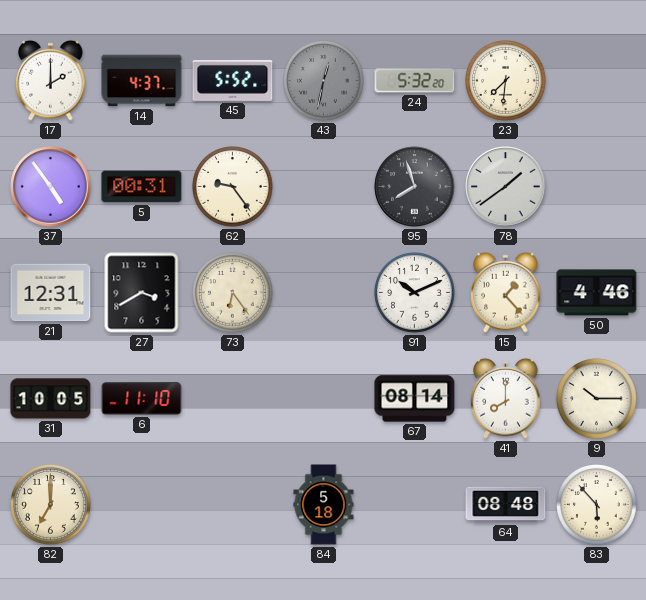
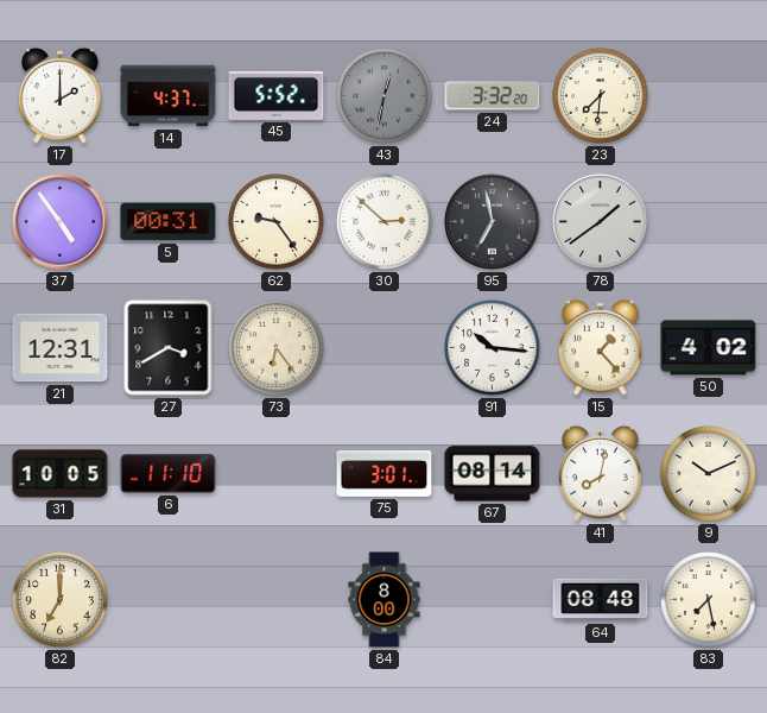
24: 5:32 -> 3:32 (493, 96)
30: none -> 2:52 (385, 222)
95: 7:57 -> 6:58 (493, 222)
91: 10:11 -> 10:16 (493, 348)
50: 4:46 -> 4:02 (709, 348)
75: none -> 3:01 (385, 474)
41: 8:00 -> 8:02 (601, 473)
9: 10:15 -> 10:11 (709, 474)
84: 5:18 -> 8:00 (385, 600)
83: 5:53 -> 7:28 (709, 600)
